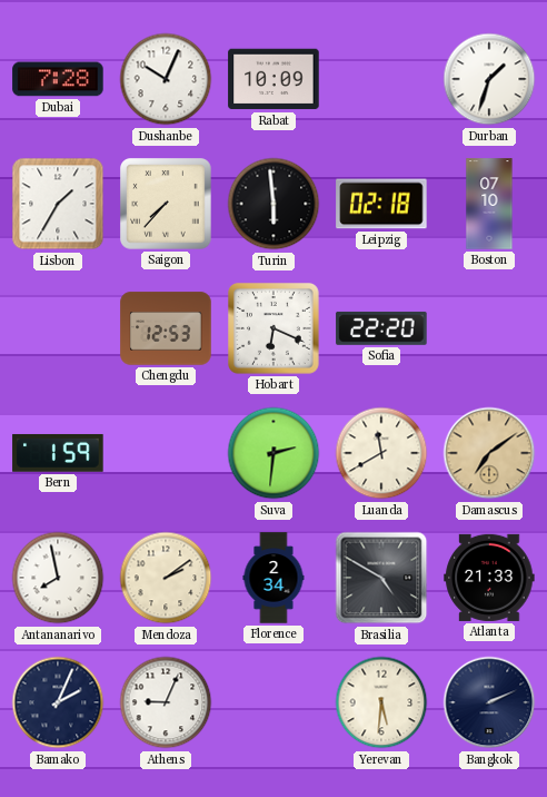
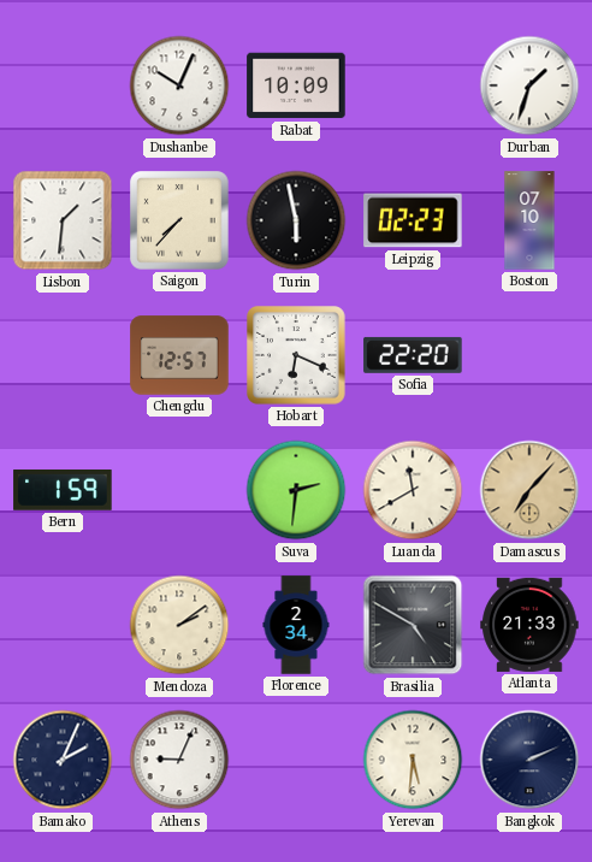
Dubai: 7:28 -> none (58, 79)
Lisbon: 1:35 -> 1:31 (63, 220)
Turin: 5:59 -> 5:58 (296, 220)
Leipzig: 02:18 -> 02:23 (413, 220)
Chengdu: 12:53 -> 12:57 (179, 355)
Damascus: 7:09 -> 7:07 (529, 490)
Antananarivo: 7:58 -> none (58, 578)
